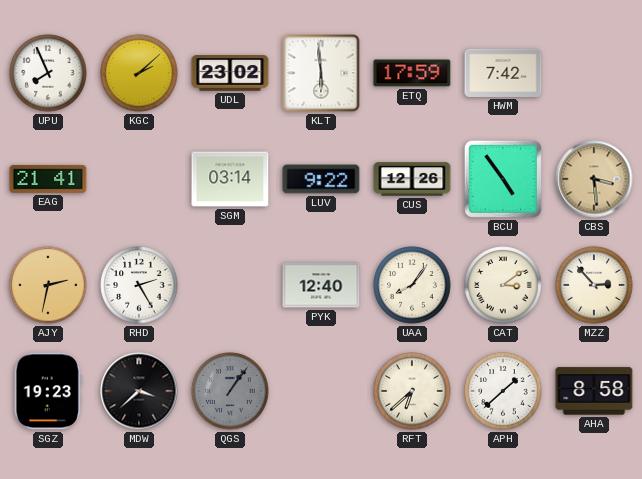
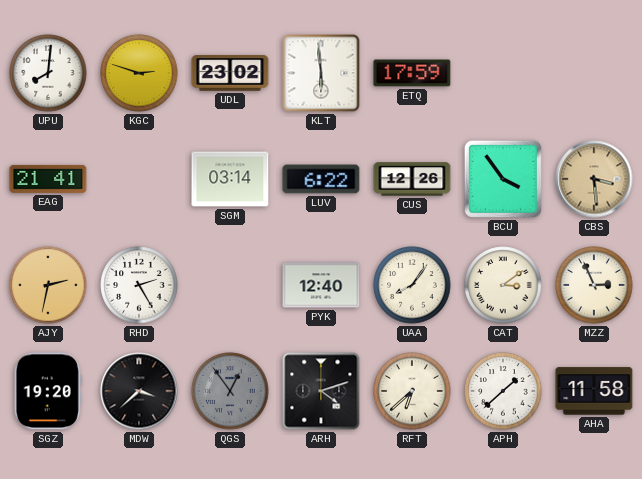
UPU: 7:56 -> 8:01 (48, 73)
KGC: 2:08 -> 2:48 (139, 73)
HWM: 7:42 -> none (503, 73)
LUV: 9:22 -> 6:22 (321, 179)
BCU: 4:54 -> 3:54 (503, 179)
MZZ: 2:53 -> 2:56 (594, 285)
SGZ: 19:23 -> 19:20 (48, 391)
QGS: 1:06 -> 12:54 (230, 391)
ARH: none -> 4:12 (321, 391)
AHA: 8:58 -> 11:58 (594, 391)
